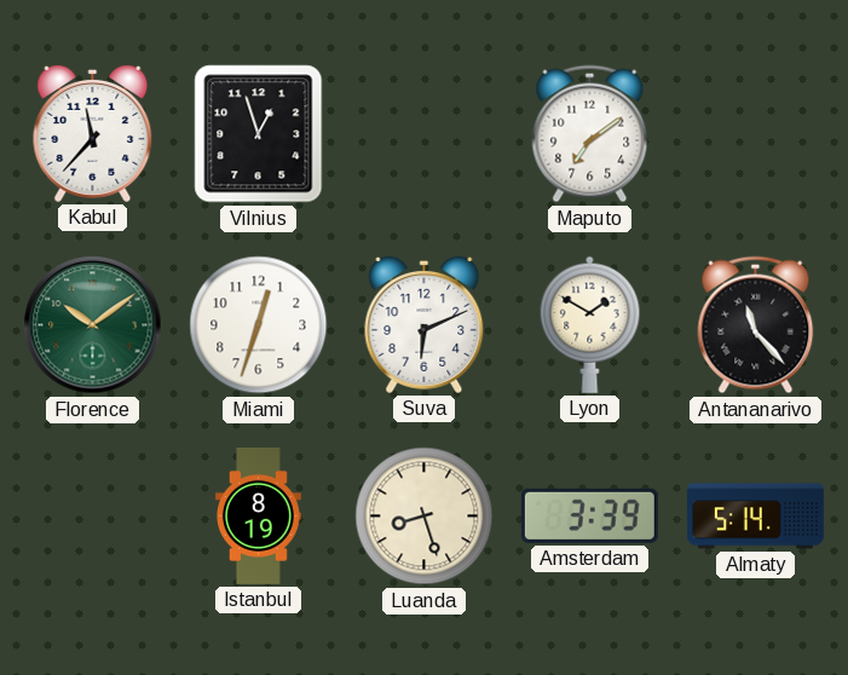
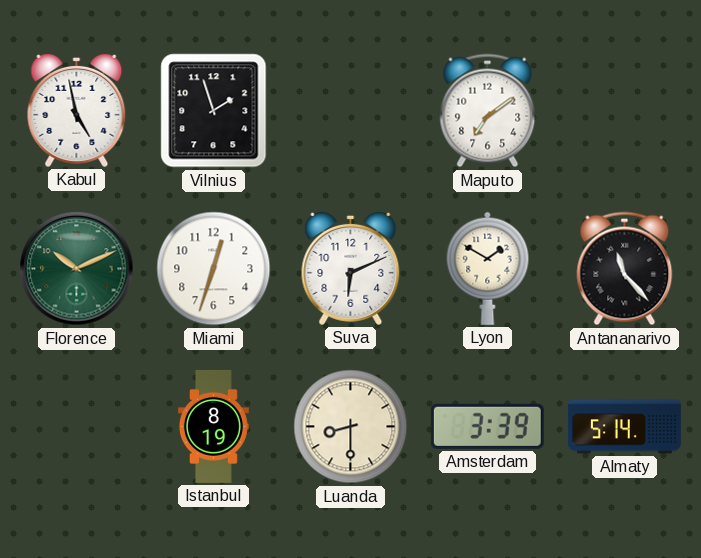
Kabul: 11:37 -> 4:58 (77, 110)
Vilnius: 12:57 -> 1:57 (214, 111)
Florence: 10:09 -> 10:11 (77, 269)
Luanda: 8:27 -> 8:30 (351, 427)
